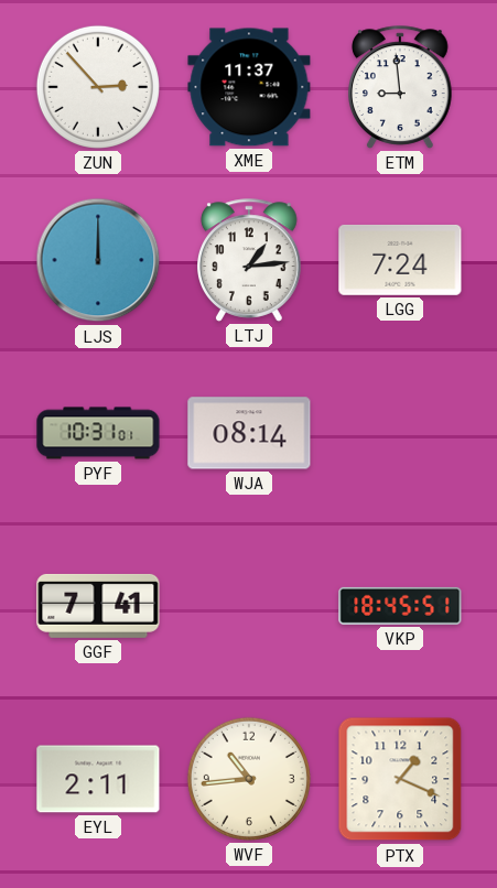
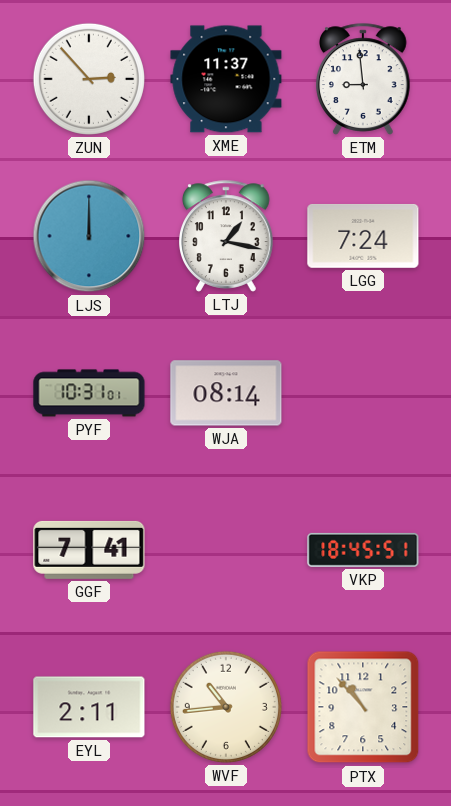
LTJ: 1:14 -> 1:17 (227, 236)
PTX: 1:19 -> 10:53 (363, 707)
